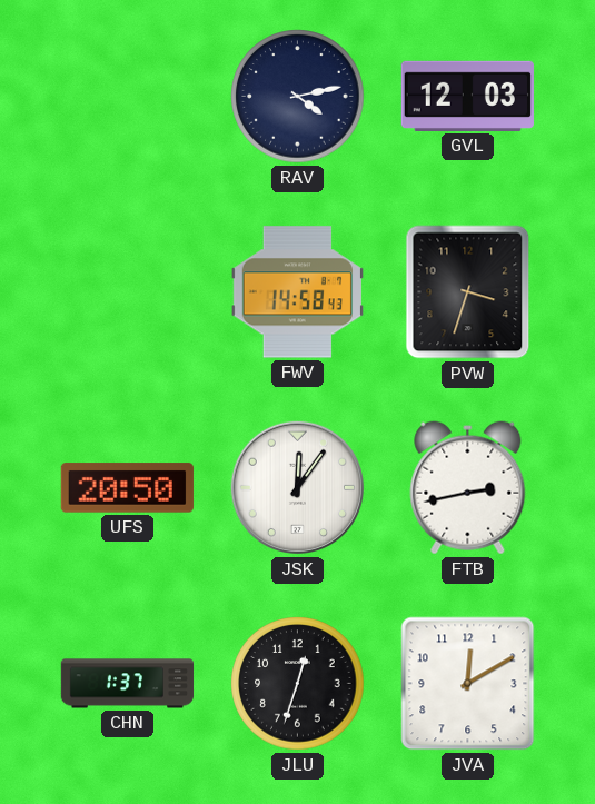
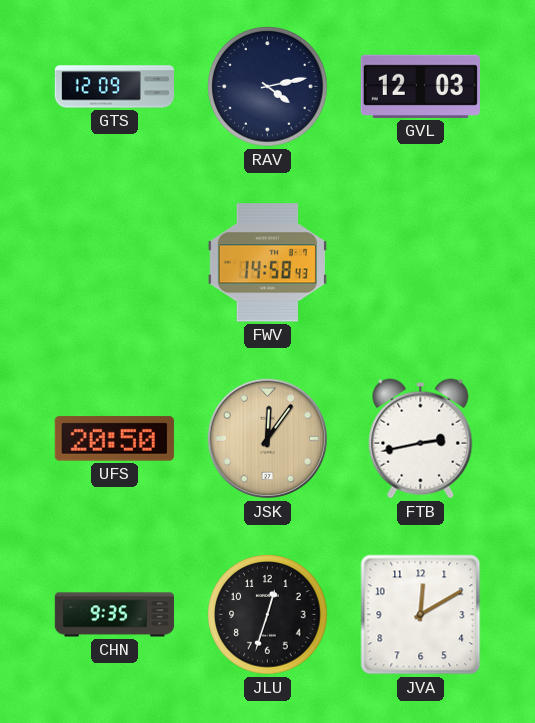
GTS: none -> 12:09 (115, 87)
PVW: 3:33 -> none (468, 292)
JSK dial: white -> champagne (268, 439)
CHN: 1:37 -> 9:35 (115, 615)
